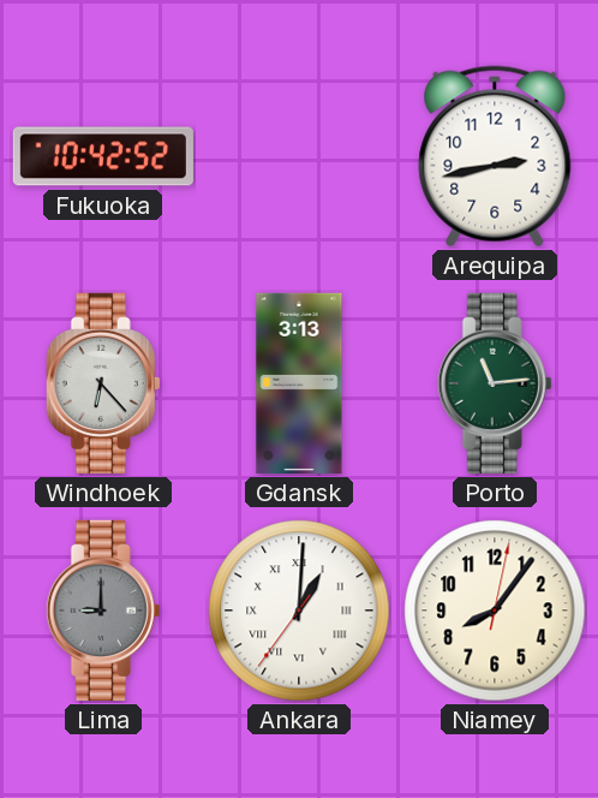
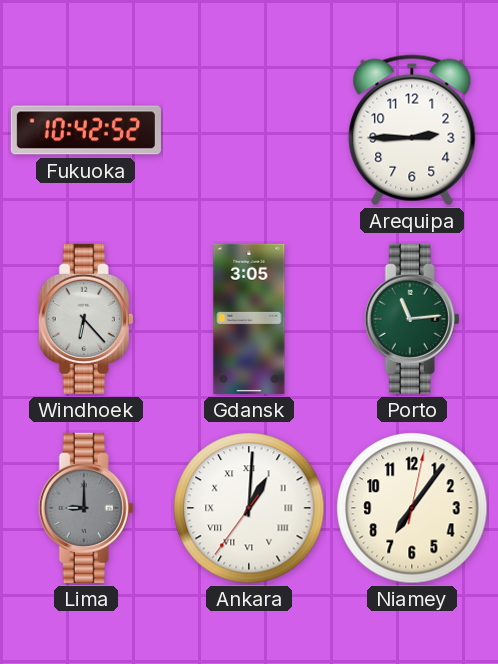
Arequipa: 2:43 -> 2:45 (412, 130)
Gdansk: 3:13 -> 3:05 (249, 319)
Niamey: 8:06 -> 7:06 (412, 508)
